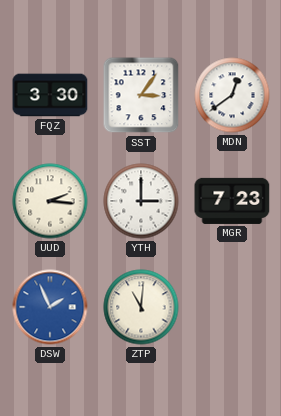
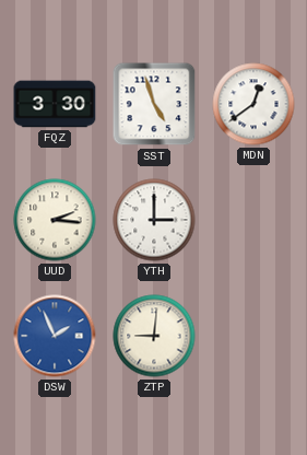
SST: 3:06 -> 4:57 (154, 104)
MGR: 7:23 -> none (232, 201)
ZTP: 11:01 -> 9:01 (154, 336)
